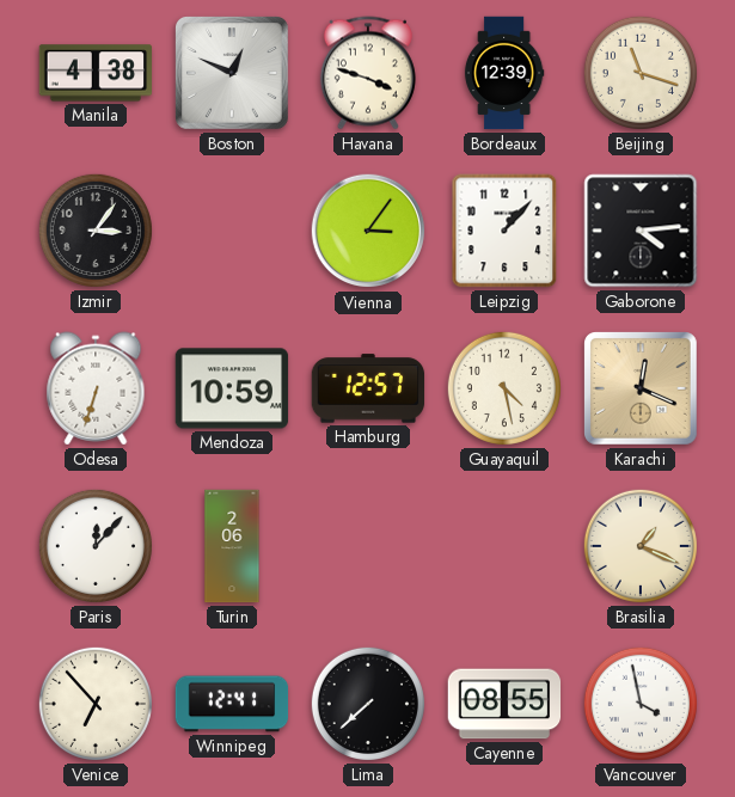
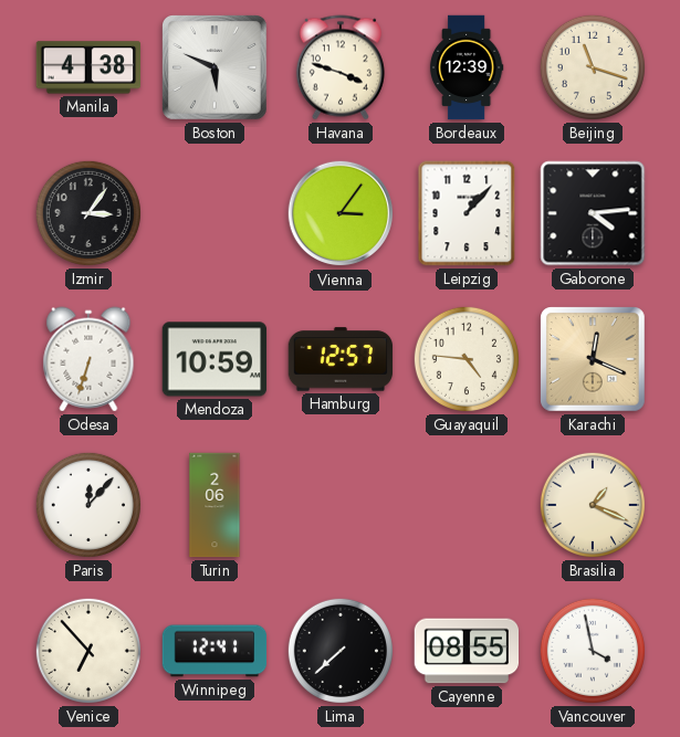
Boston: 12:49 -> 5:49 (216, 69)
Guayaquil: 4:28 -> 4:46 (467, 359)
